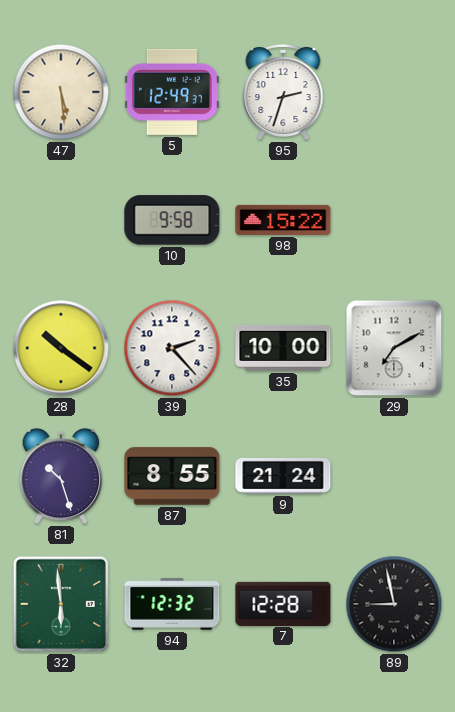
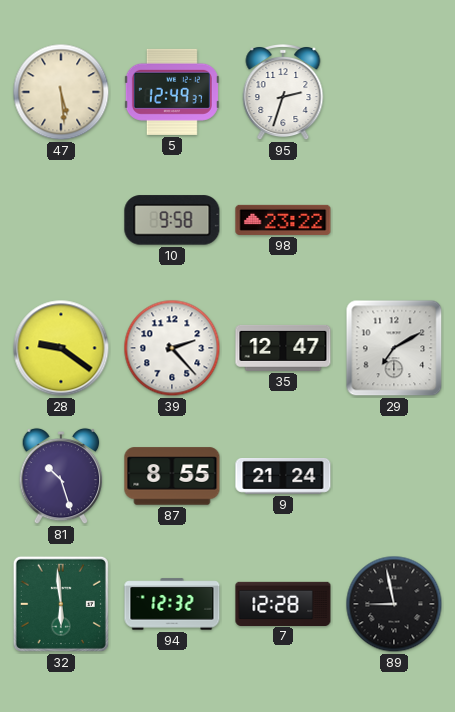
98: 15:22 -> 23:22 (283, 220)
28: 10:21 -> 9:21 (61, 348)
35: 10:00 -> 12:47 (283, 348)
